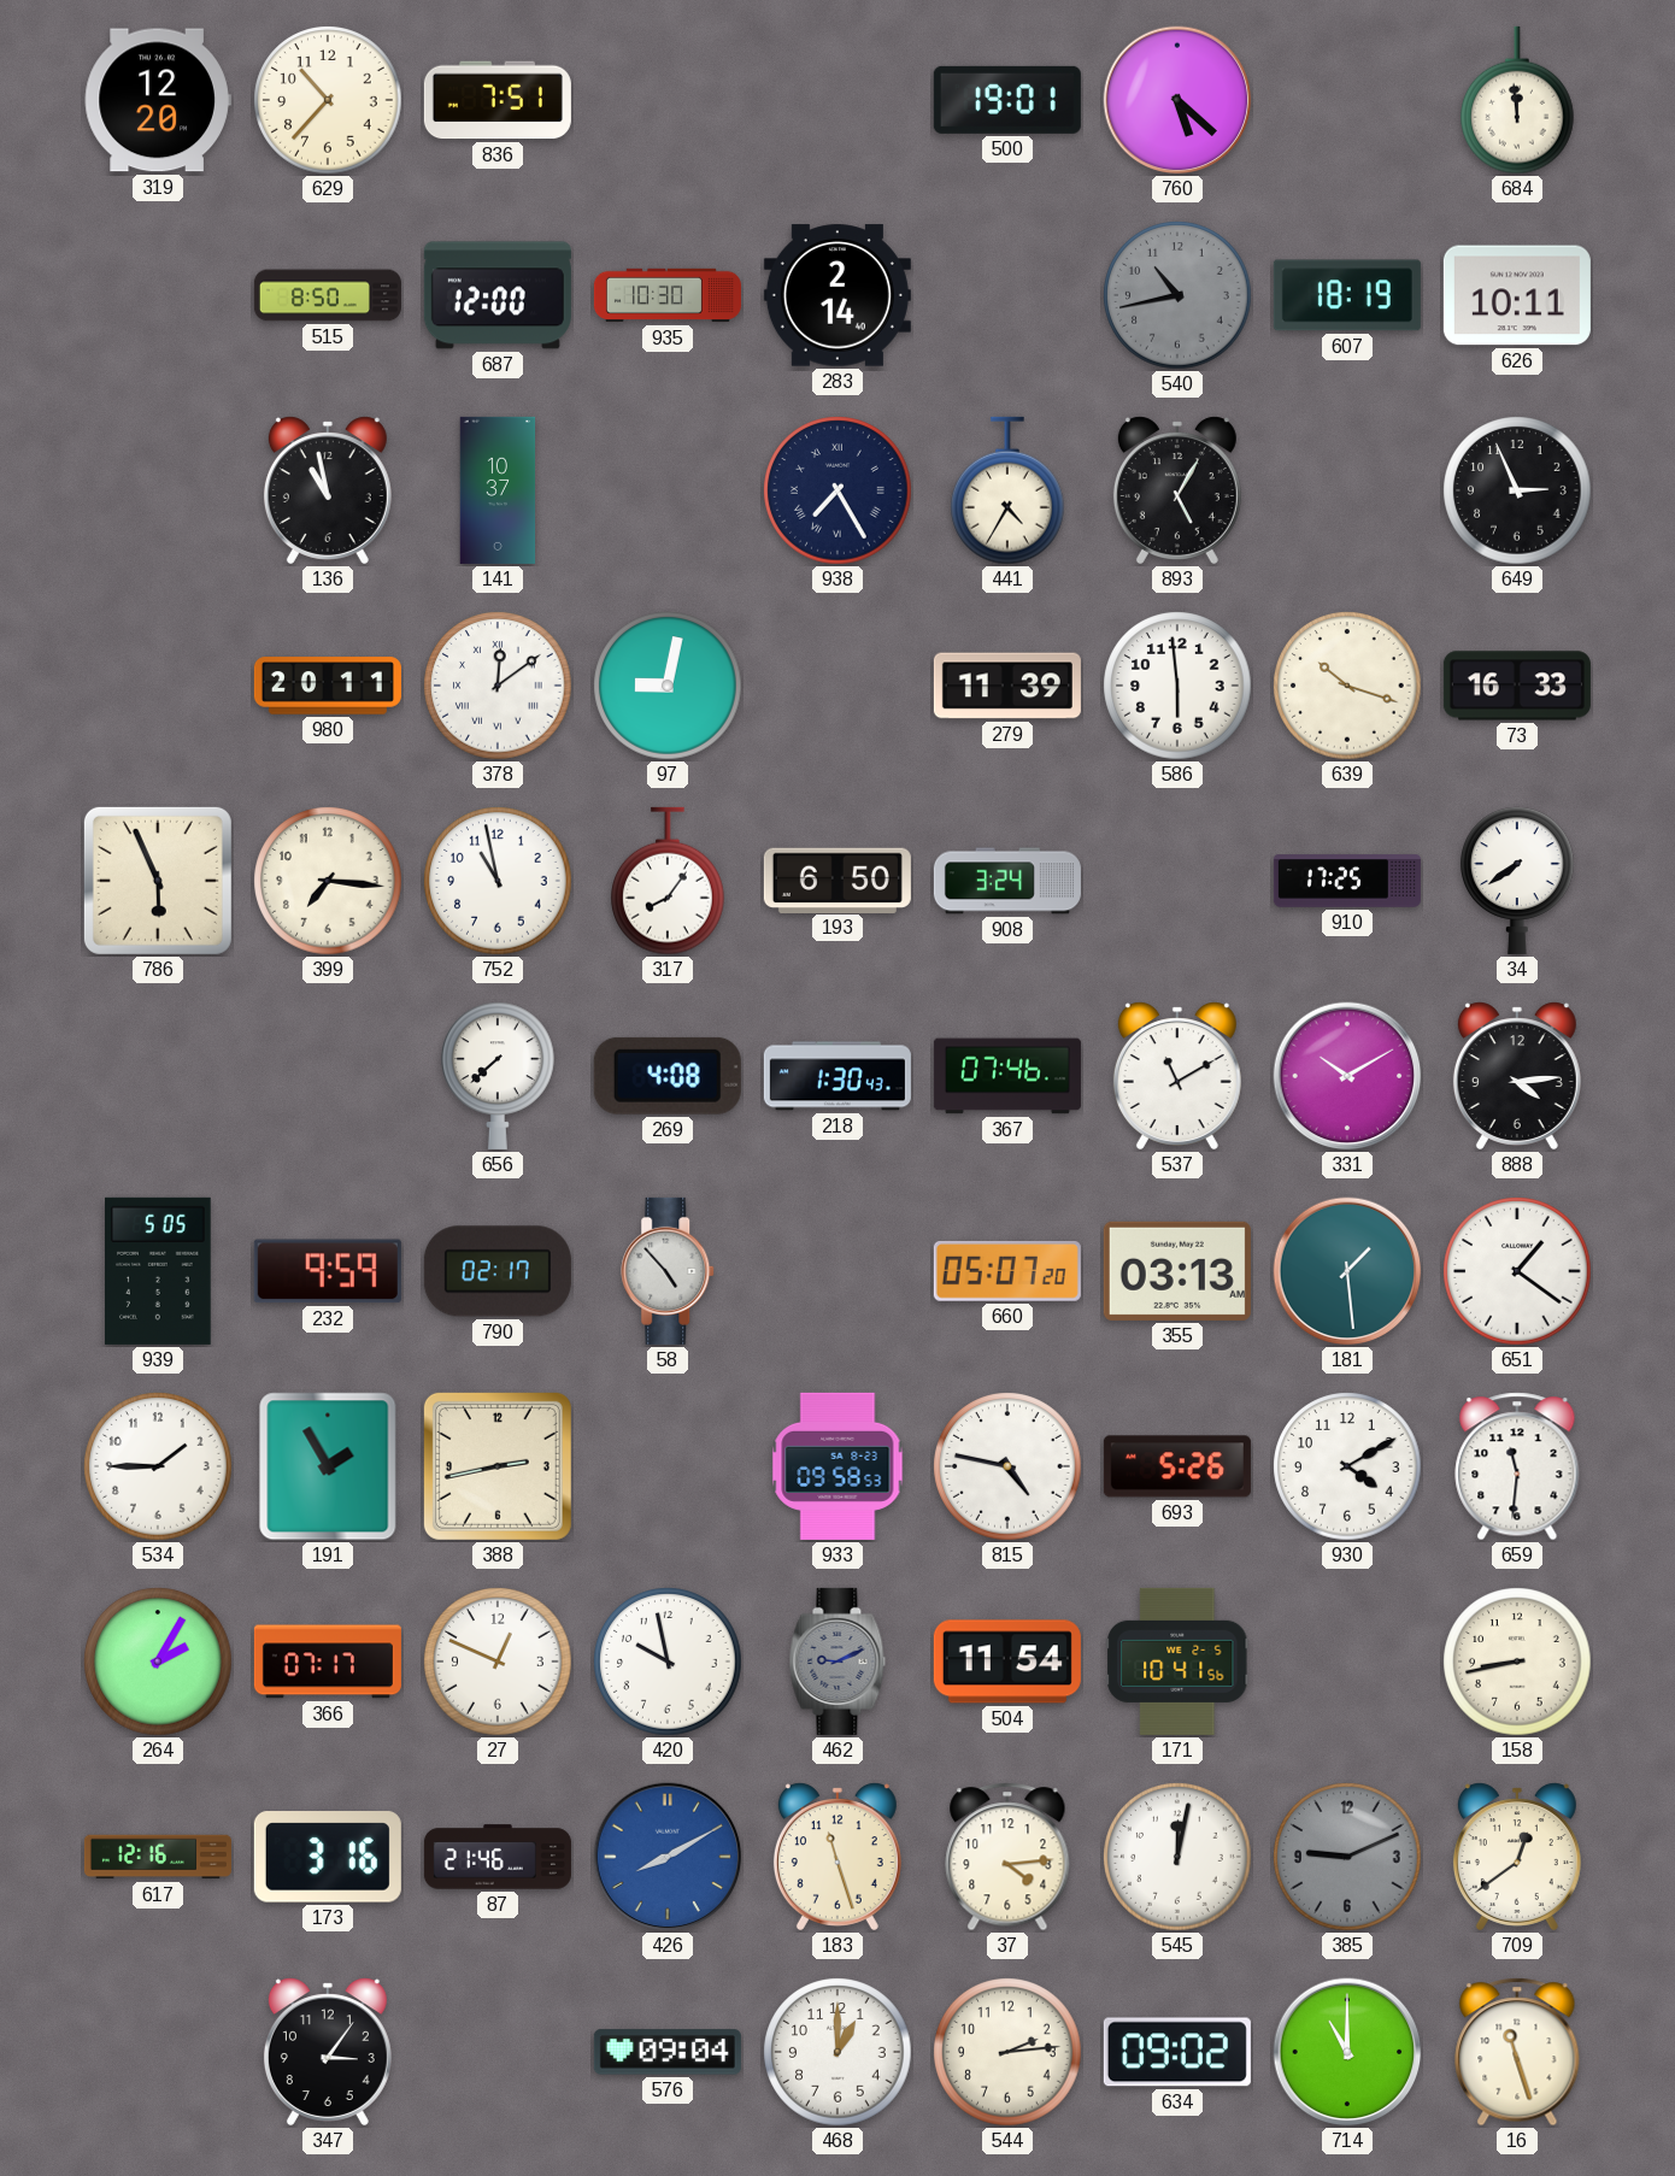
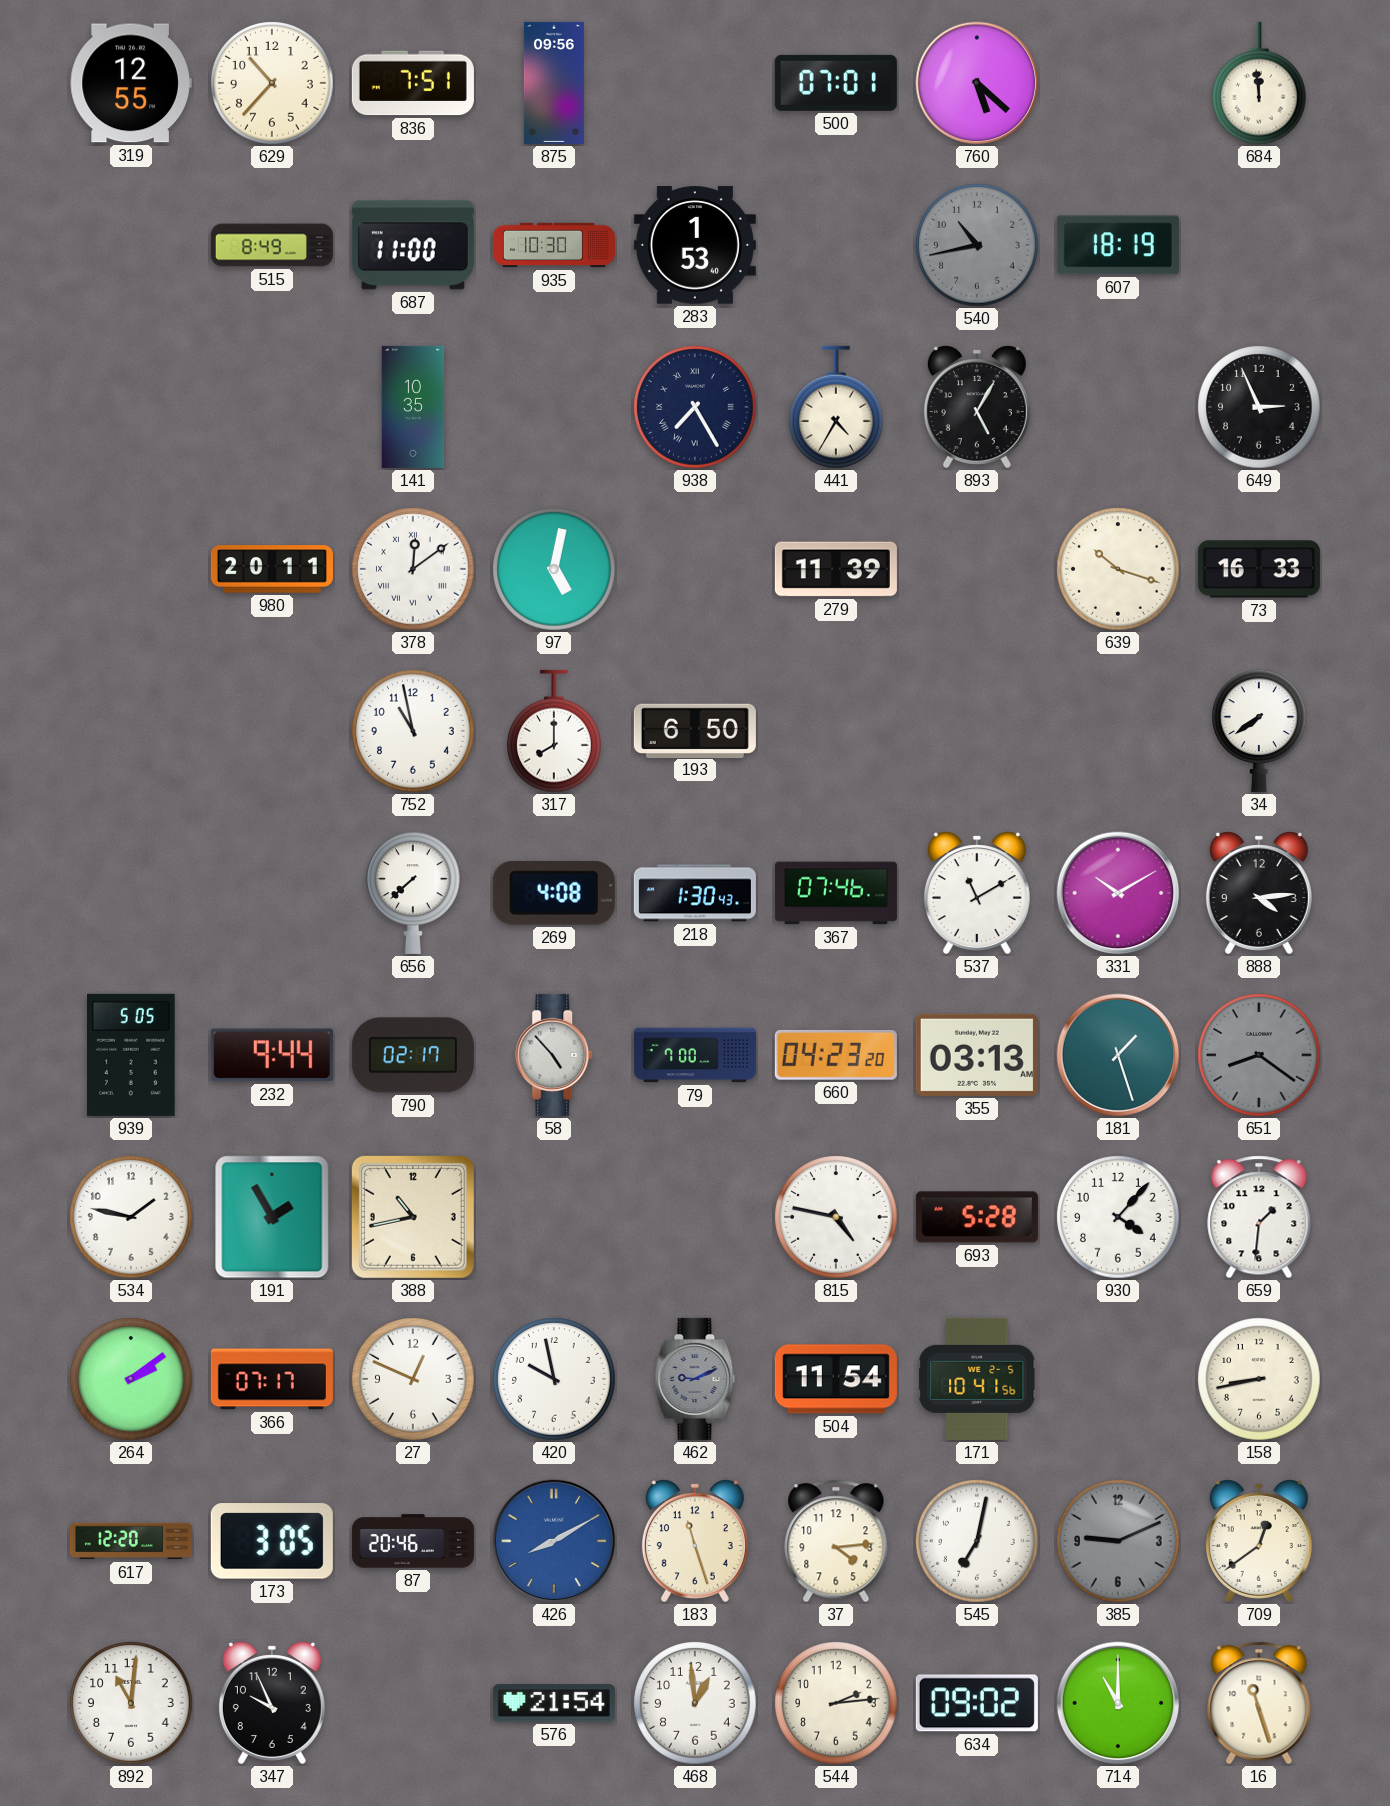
319: 12:20 -> 12:55 (131, 83)
875: none -> 09:56 (554, 83)
500: 19:01 -> 07:01 (836, 83)
515: 8:50 -> 8:49 (272, 245)
687: 12:00 -> 11:00 (413, 245)
283: 2:14 -> 1:53 (695, 245)
626: 10:11 -> none (1517, 295)
136: 10:58 -> none (328, 490)
141: 10:37 -> 10:35 (413, 407)
97: 9:02 -> 5:02 (554, 569)
586: 5:59 -> none (1177, 686)
786: 5:56 -> none (158, 881)
399: 7:16 -> none (328, 881)
317: 8:06 -> 8:00 (555, 731)
908: 3:24 -> none (1007, 881)
910: 17:25 -> none (1347, 881)
232: 9:59 -> 9:44 (272, 1055)
79: none -> 7:00 (695, 1055)
660: 05:07 -> 04:23 (836, 1055)
181: 1:29 -> 1:27 (1118, 1055)
651: 1:21 -> 8:21 (1259, 1055)
651 dial: white -> grey (1259, 1055)
534: 1:45 -> 1:47 (131, 1217)
388: 2:43 -> 10:43 (413, 1217)
933: 09:58 -> none (837, 1466)
693: 5:26 -> 5:28 (977, 1217)
930: 4:10 -> 4:07 (1118, 1217)
659: 11:31 -> 1:31 (1259, 1217)
264: 2:05 -> 2:09 (131, 1379)
617: 12:16 -> 12:20 (131, 1541)
173: 3:16 -> 3:05 (272, 1541)
87: 21:46 -> 20:46 (413, 1541)
545: 12:02 -> 7:02 (977, 1541)
892: none -> 11:01 (131, 1703)
347: 3:06 -> 9:56 (272, 1703)
576: 09:04 -> 21:54 (554, 1703)
468: 1:00 -> 12:59 (695, 1703)
